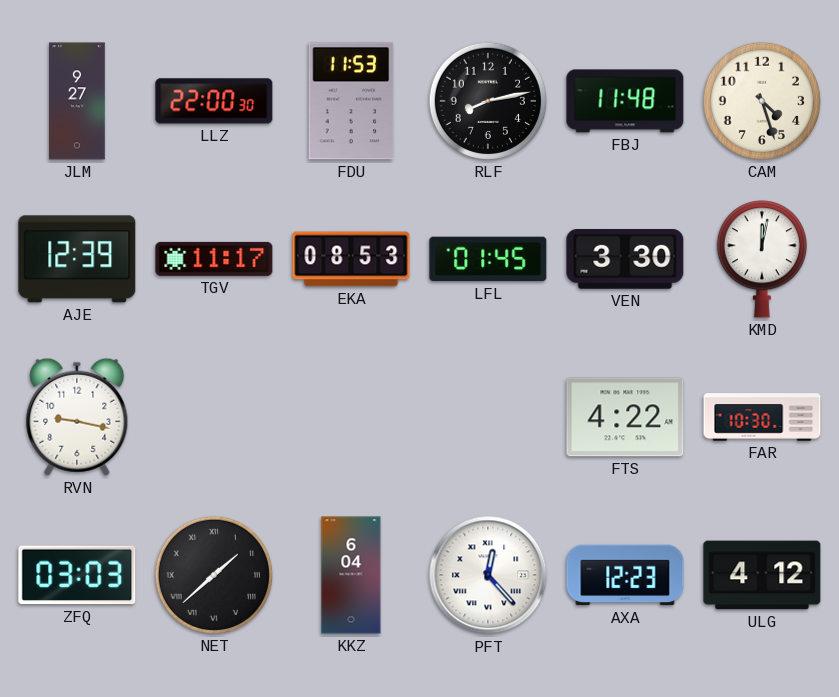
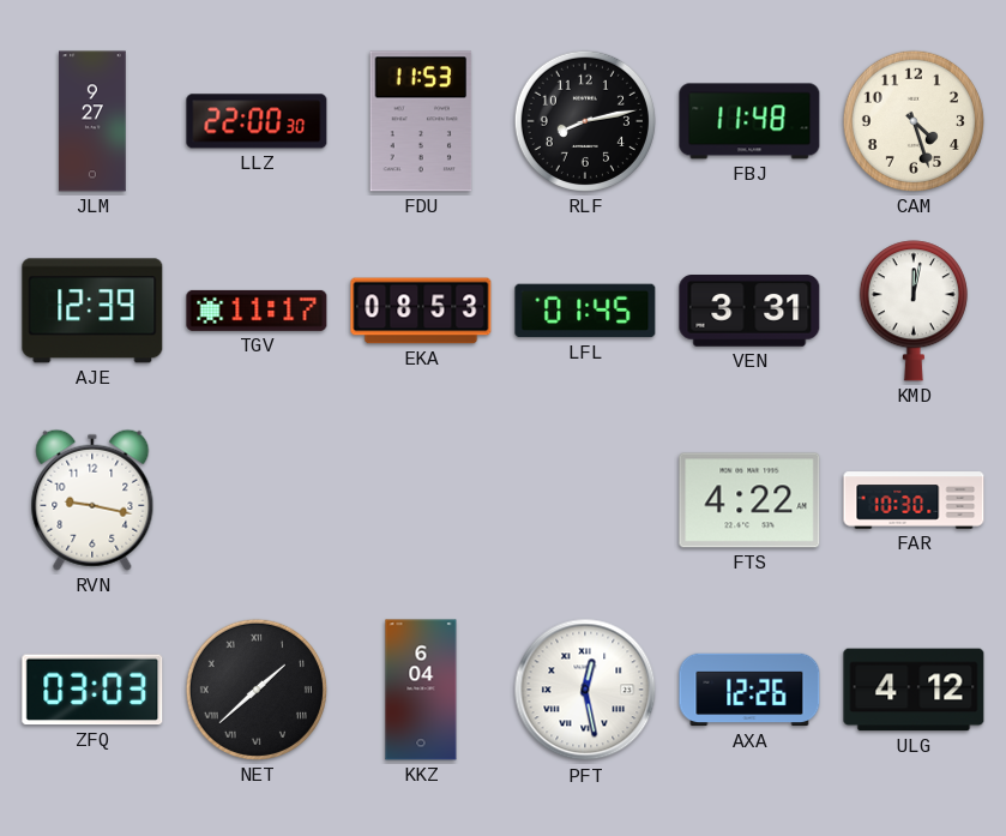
VEN: 3:30 -> 3:31 (749, 312)
PFT: 12:23 -> 12:28 (585, 690)
AXA: 12:23 -> 12:26 (749, 690)
